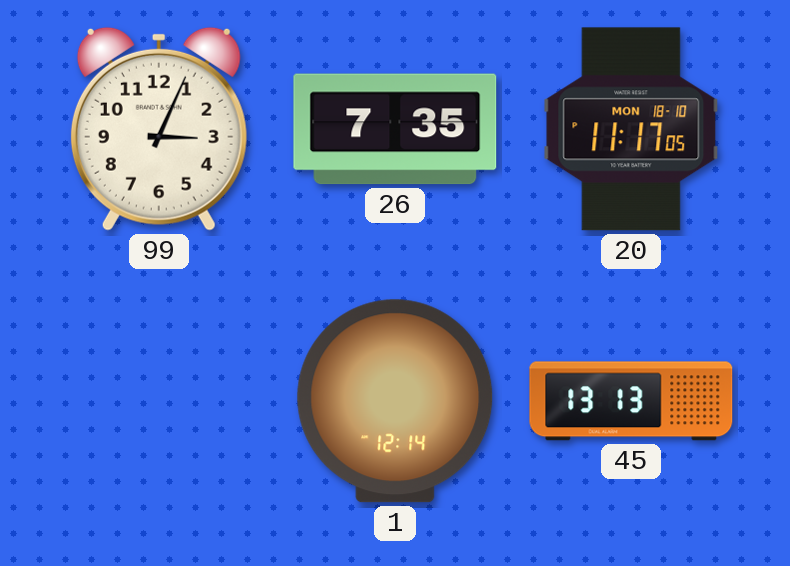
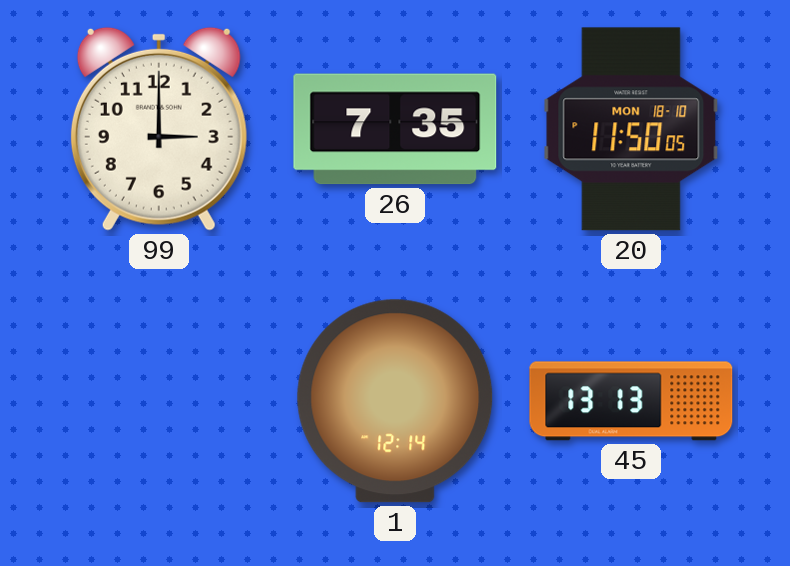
99: 3:04 -> 3:00 (159, 129)
20: 11:17 -> 11:50 (631, 129)
